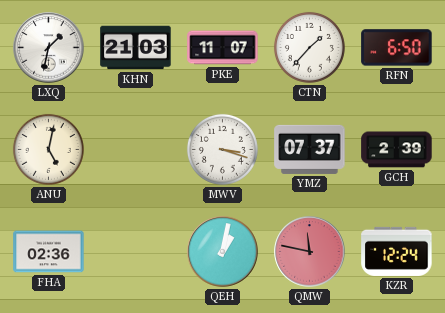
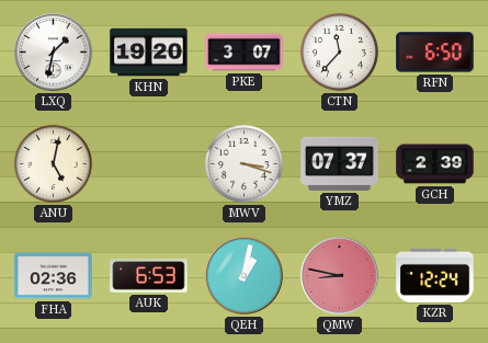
KHN: 21:03 -> 19:20 (149, 53)
PKE: 11:07 -> 3:07 (245, 53)
CTN: 1:37 -> 11:37 (339, 52)
AUK: none -> 6:53 (149, 276)
QMW: 11:47 -> 8:47 (340, 276)
